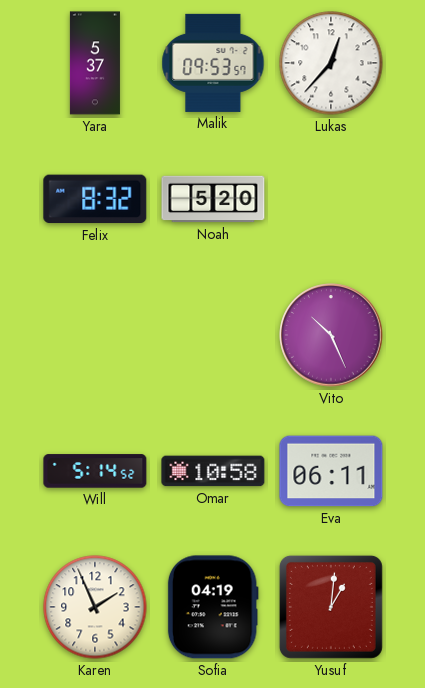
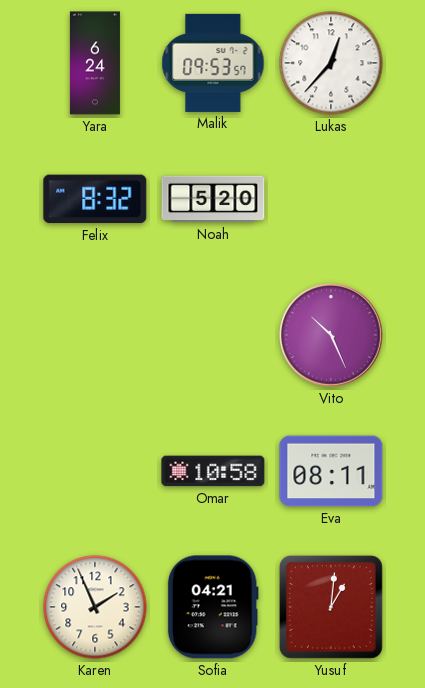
Yara: 5:37 -> 6:24 (95, 63)
Will: 5:14 -> none (95, 471)
Eva: 06:11 -> 08:11 (331, 471)
Sofia: 04:19 -> 04:21 (213, 607)
